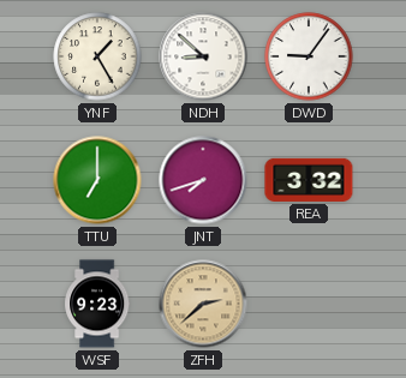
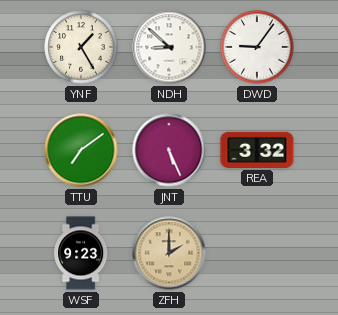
TTU: 7:00 -> 7:09 (81, 150)
JNT: 7:42 -> 5:26 (169, 150)
ZFH: 2:38 -> 2:00 (169, 253)
